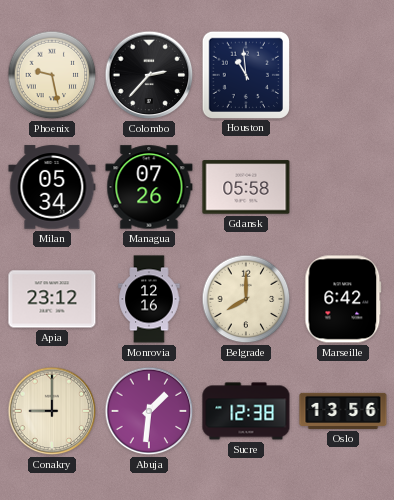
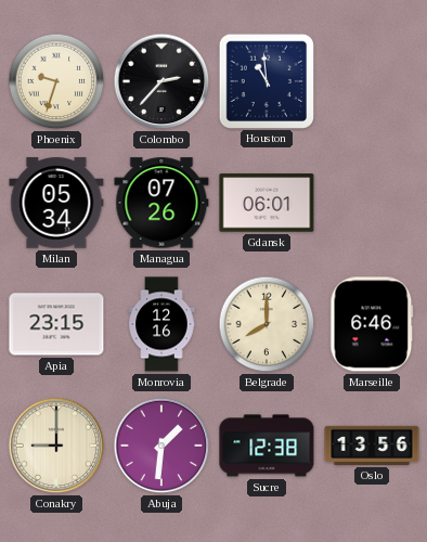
Phoenix: 9:28 -> 9:33 (56, 81)
Gdansk: 05:58 -> 06:01 (267, 203)
Apia: 23:12 -> 23:15 (56, 324)
Marseille: 6:42 -> 6:46 (372, 324)
